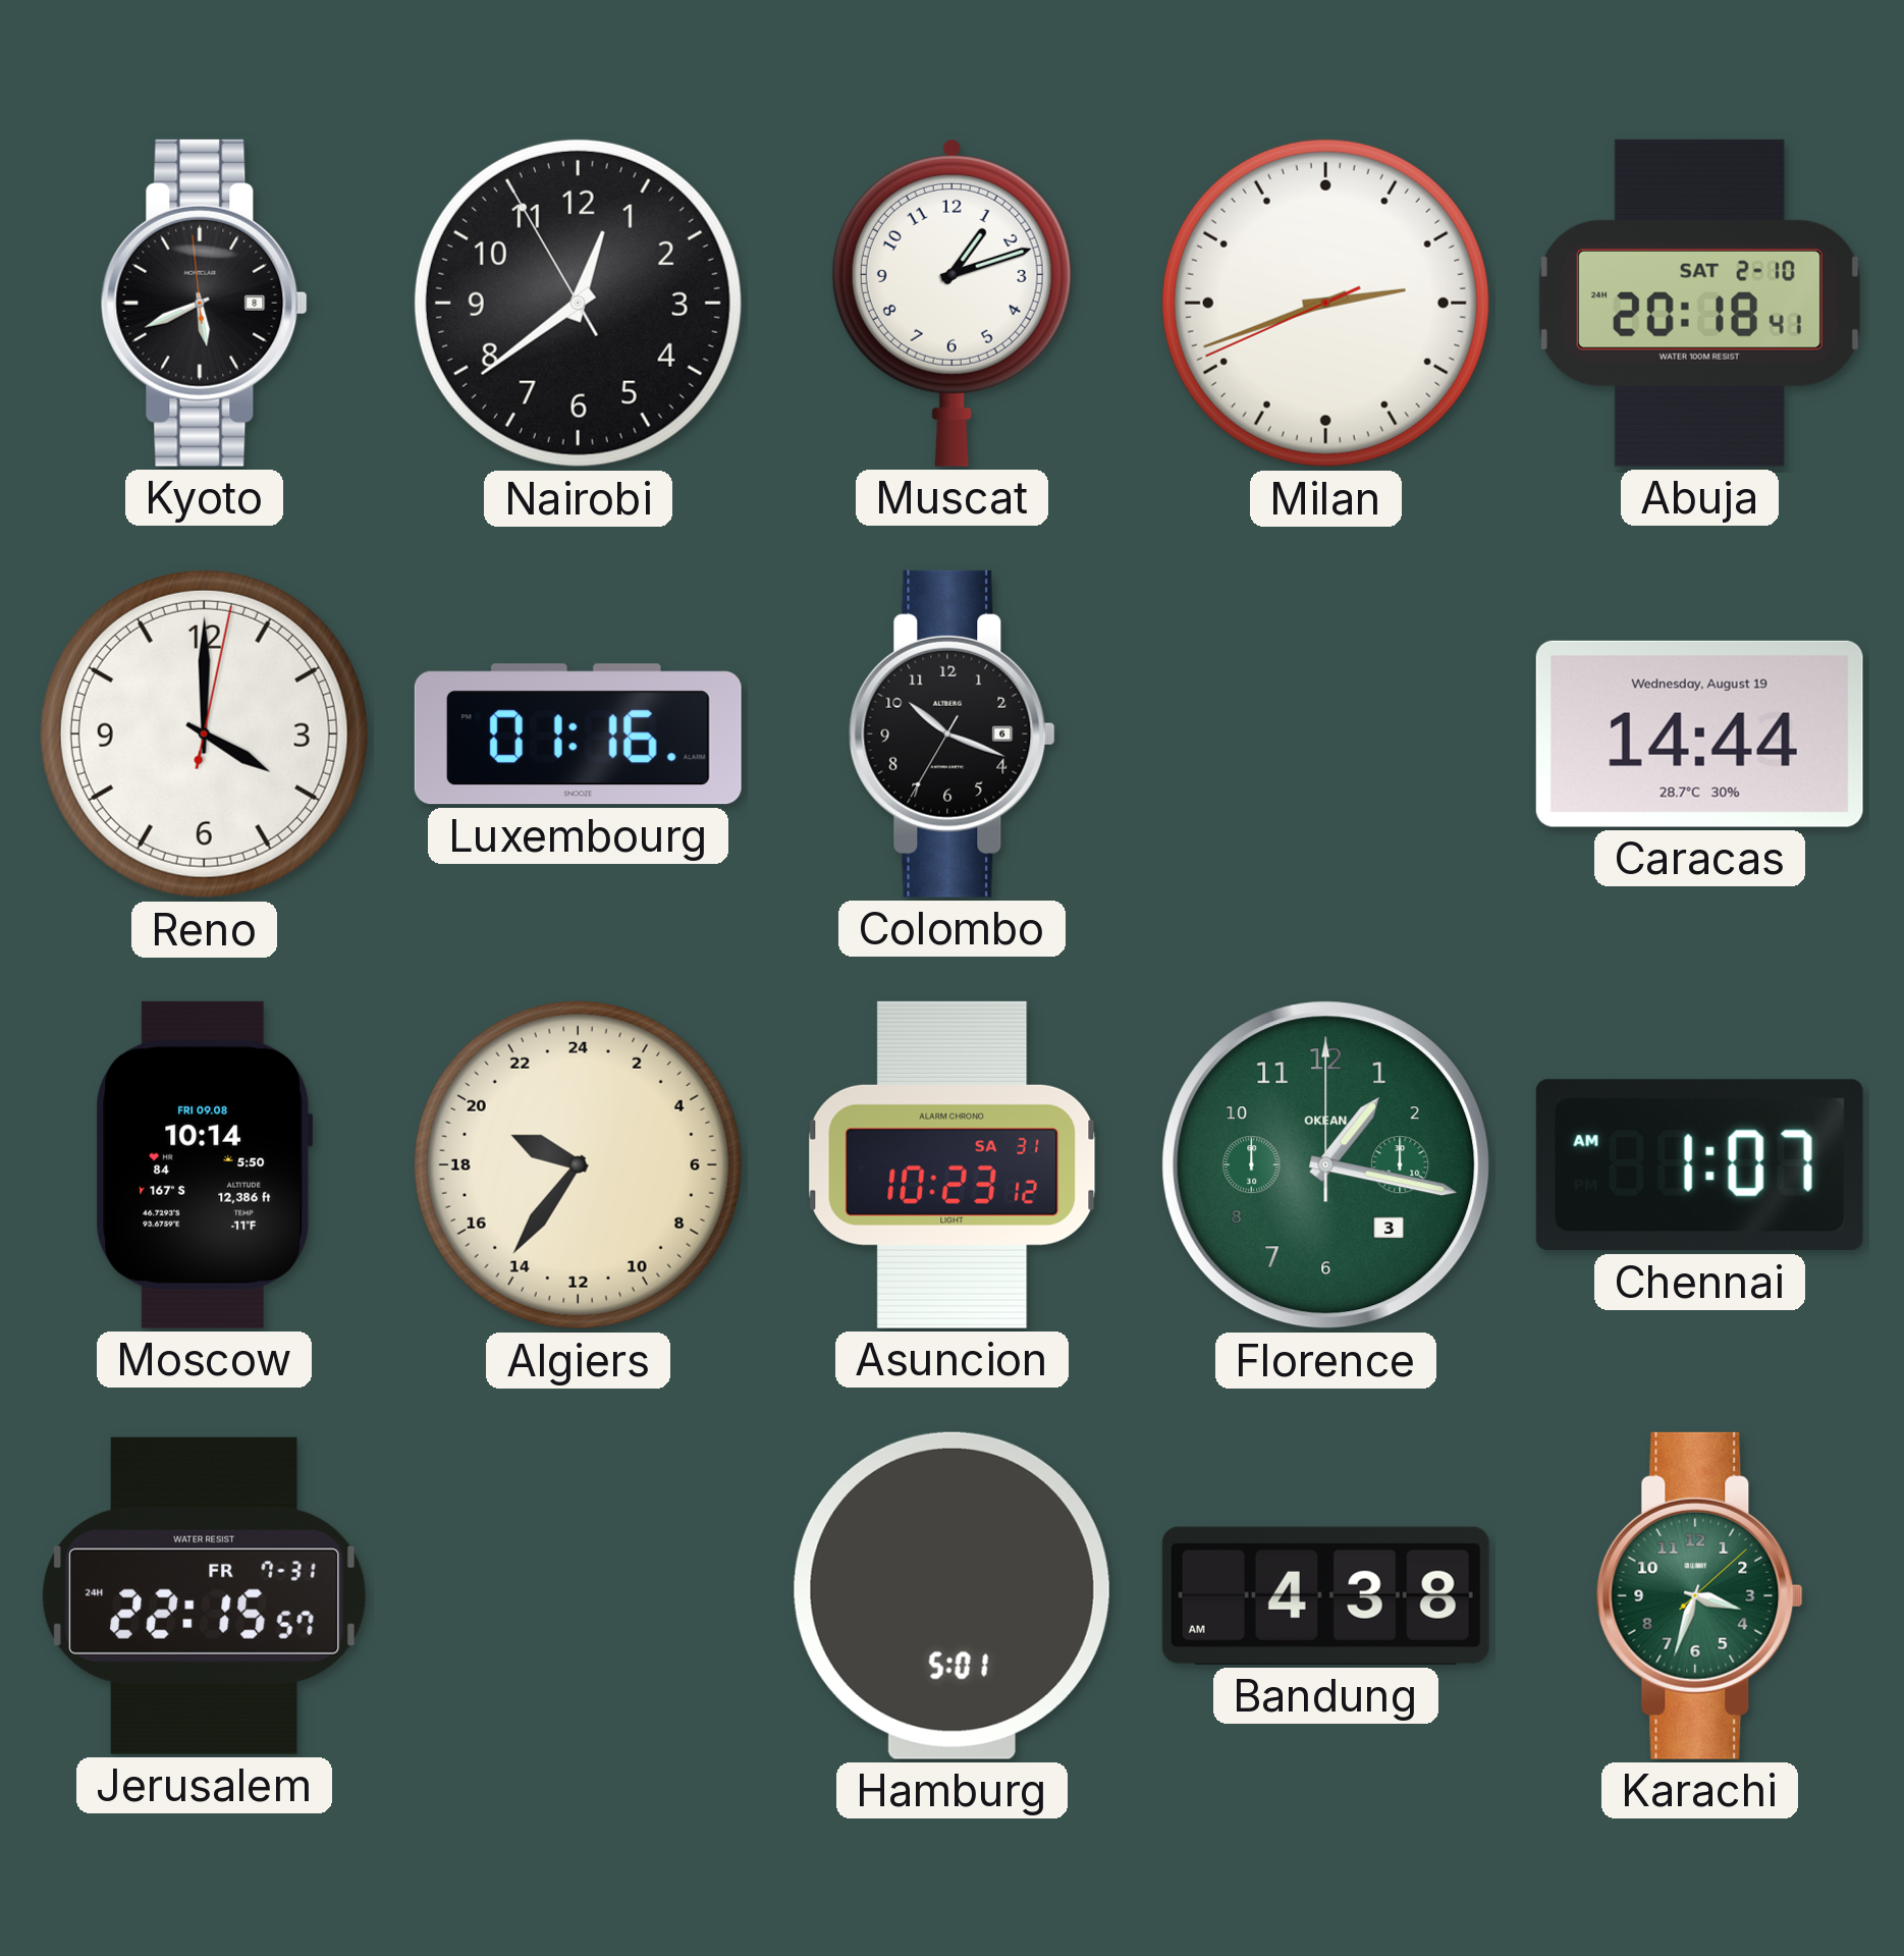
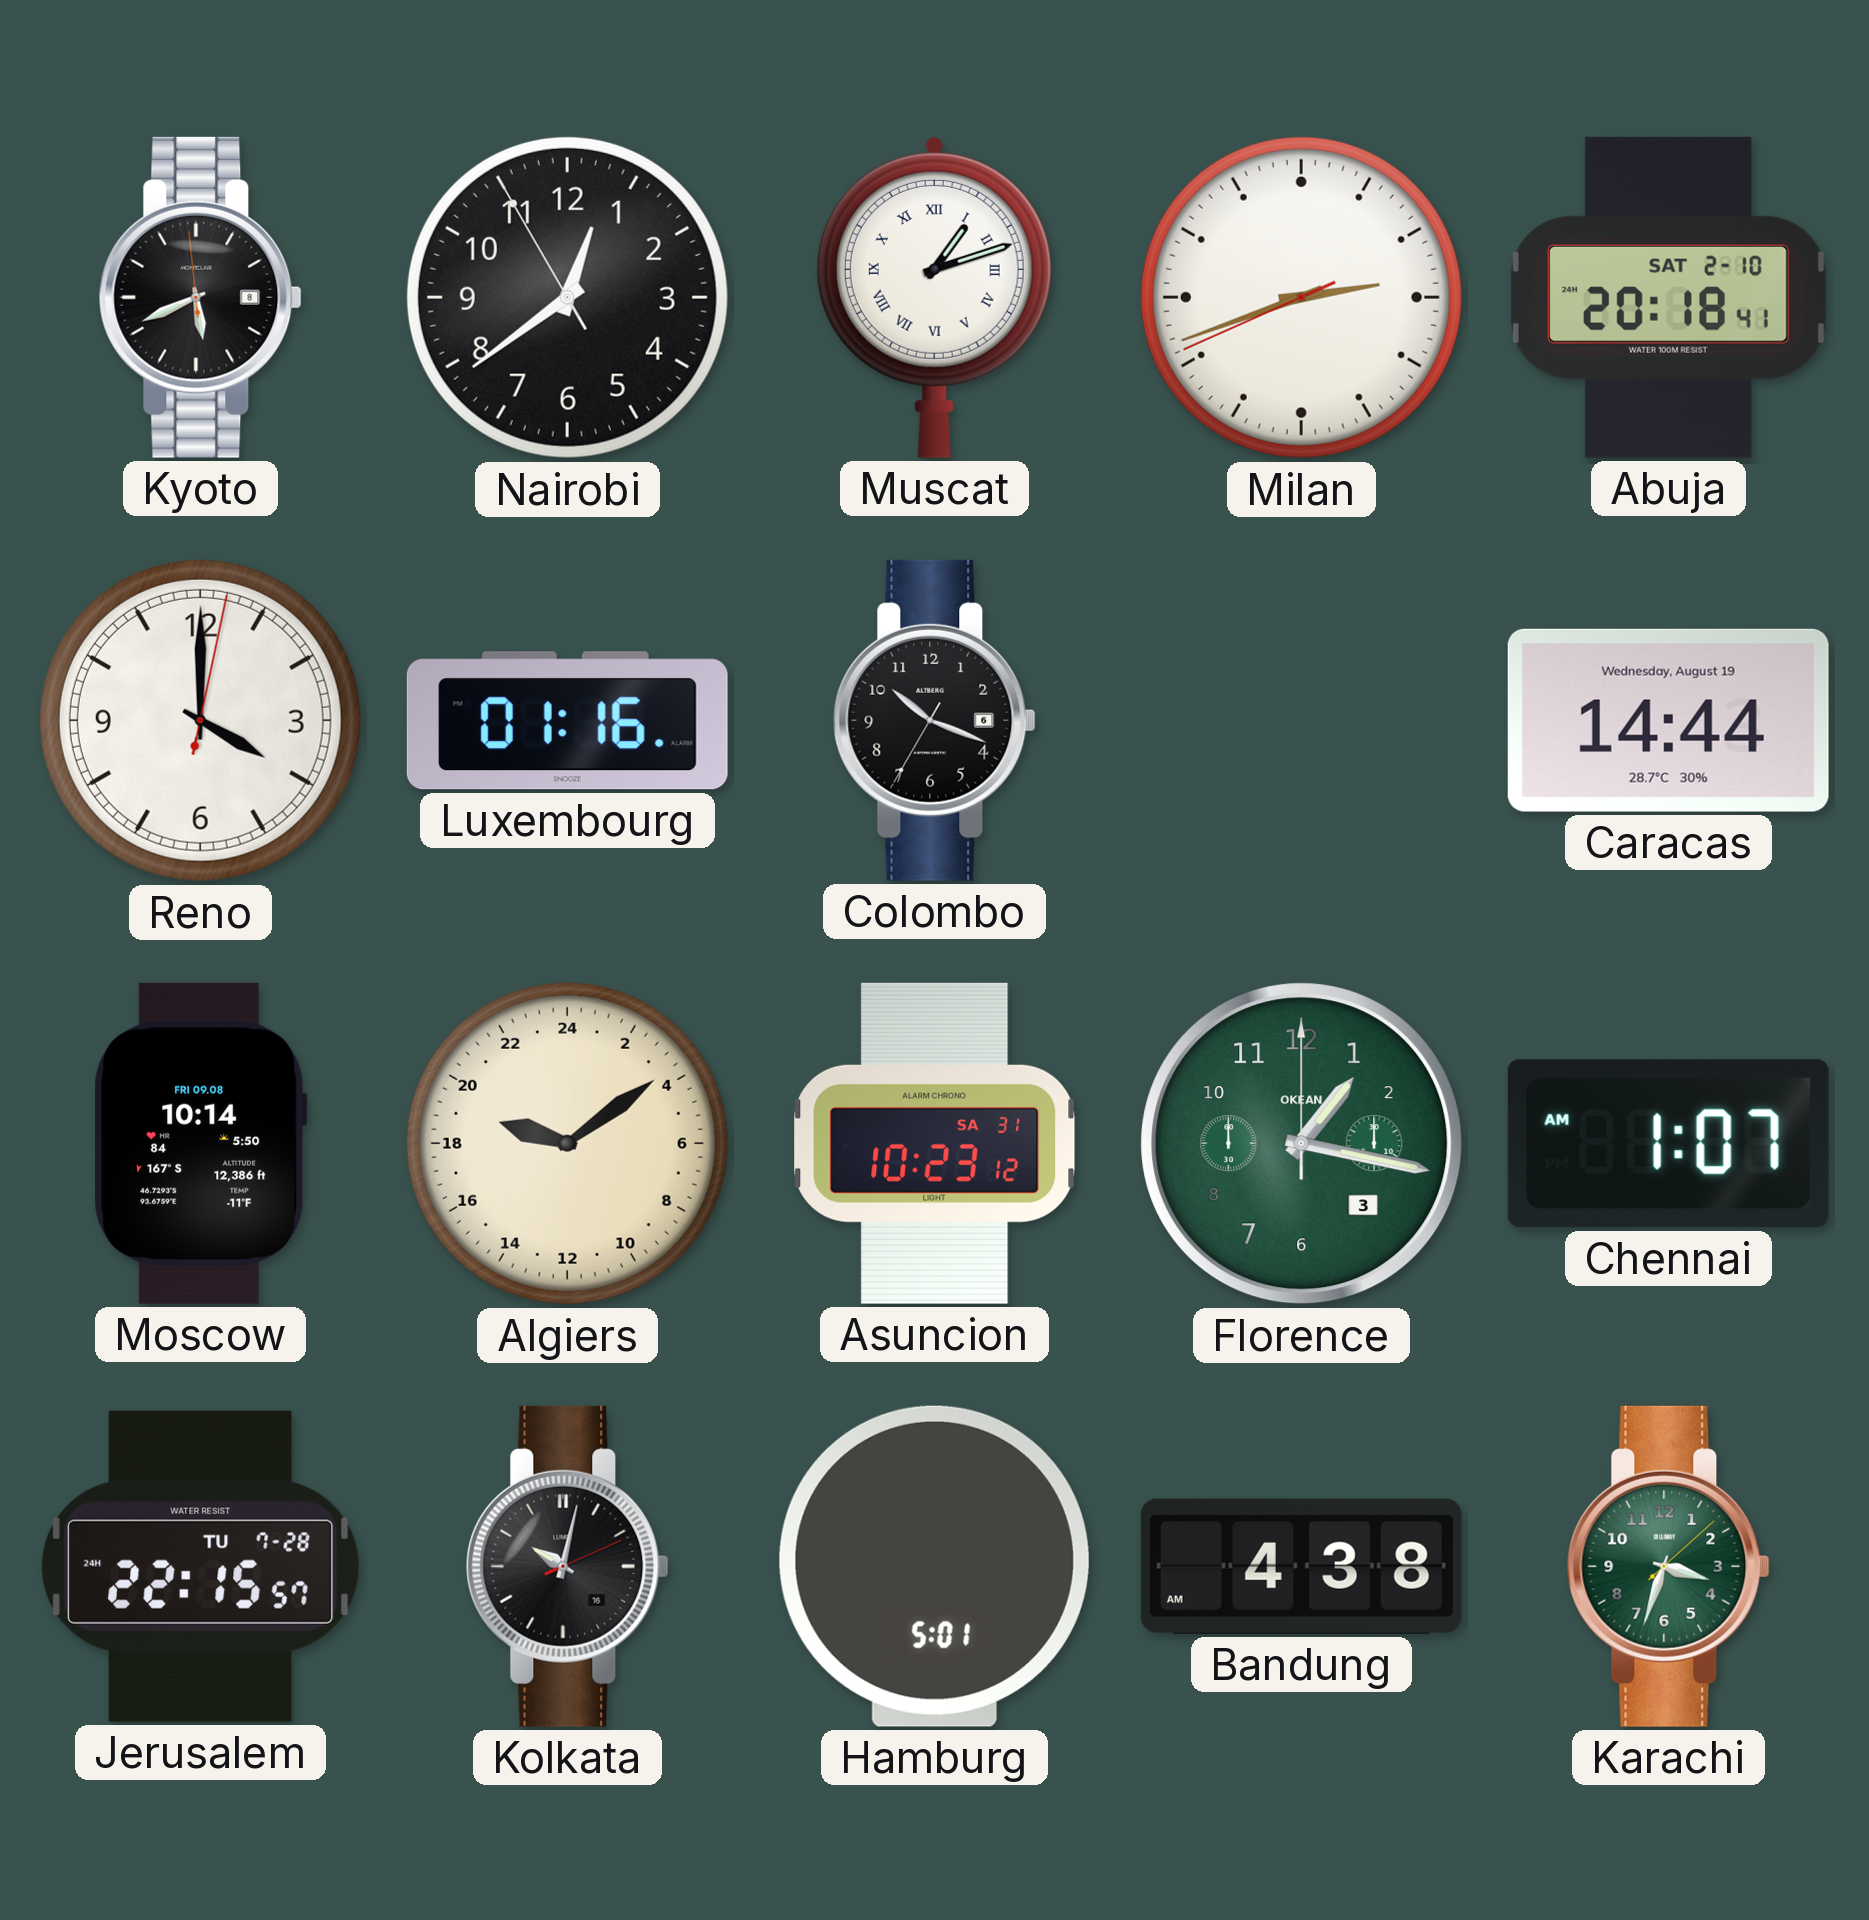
Muscat numerals: Arabic -> Roman (934, 297)
Algiers: 19:36 -> 19:09 (567, 1143)
Jerusalem date: FR 7-31 -> TU 7-28 (200, 1566)
Kolkata: none -> 10:02 (567, 1566)
